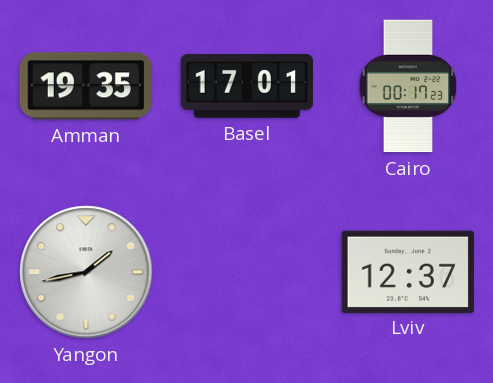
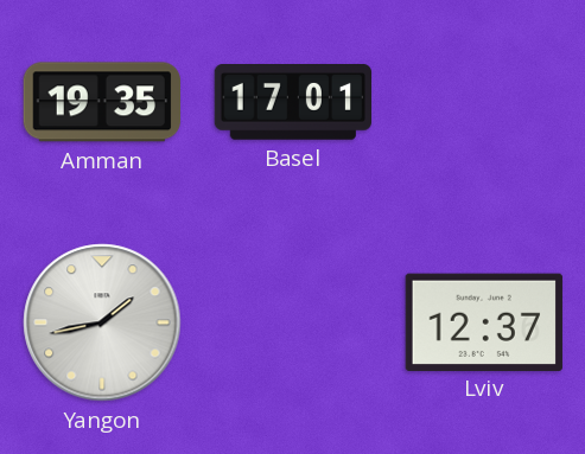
Cairo: 00:17 -> none (408, 86)
